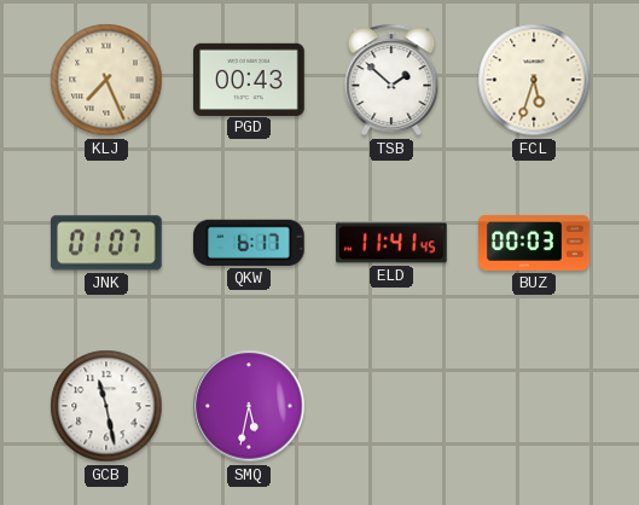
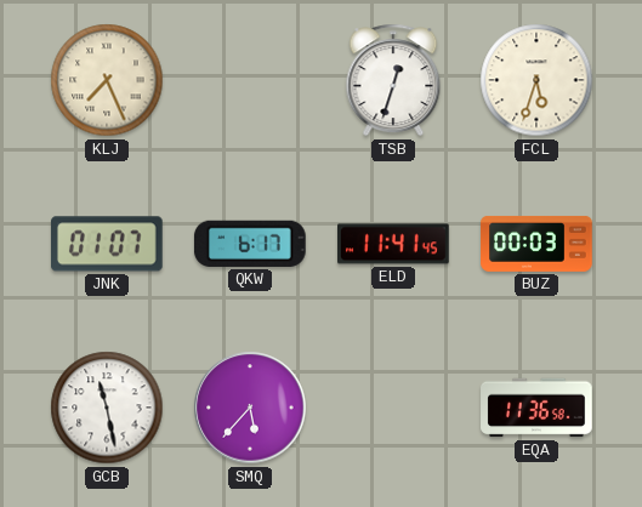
PGD: 00:43 -> none (249, 79)
TSB: 1:52 -> 12:33 (393, 80)
SMQ: 5:32 -> 5:37 (250, 408)
EQA: none -> 11:36 (536, 408)
